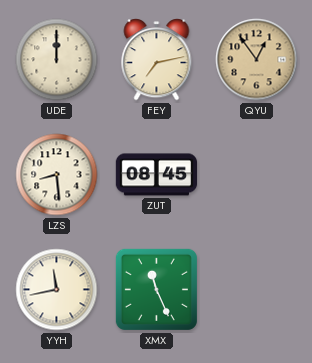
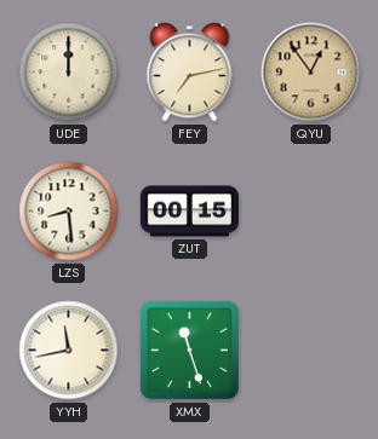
ZUT: 08:45 -> 00:15 (190, 212)
XMX: 11:26 -> 11:27 (189, 350)
